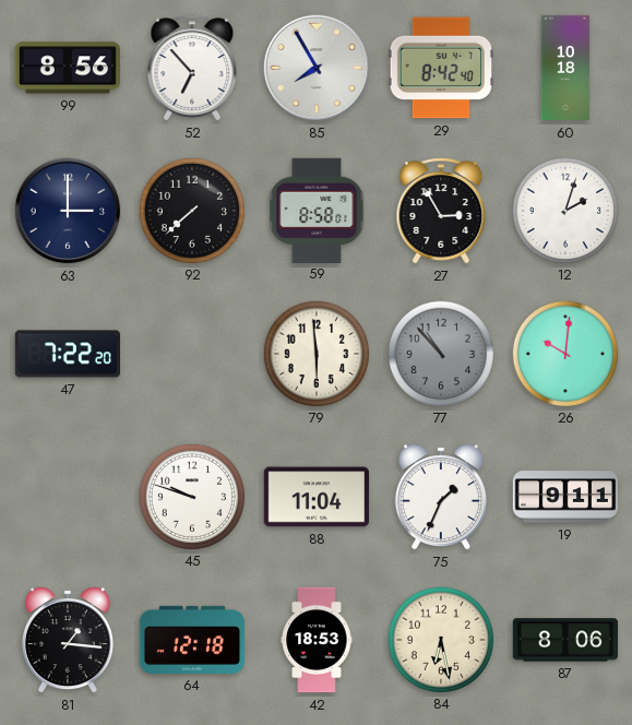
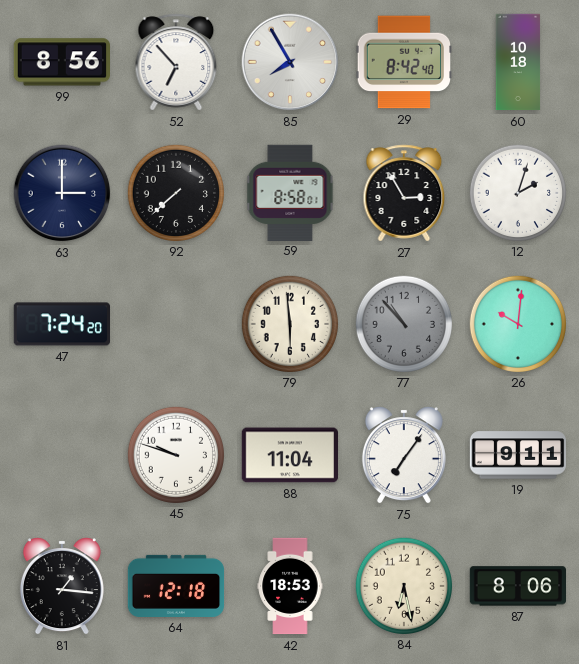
47: 7:22 -> 7:24 (62, 324)
75: 1:34 -> 7:06 (404, 455)
